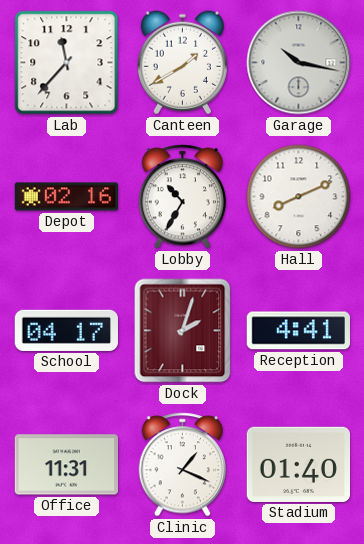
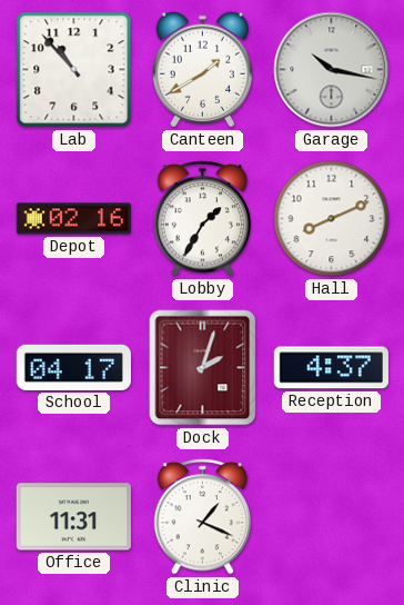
Lab: 11:37 -> 10:53 (74, 70)
Lobby: 10:35 -> 1:35 (203, 219)
Reception: 4:41 -> 4:37 (331, 368)
Stadium: 01:40 -> none (298, 464)
